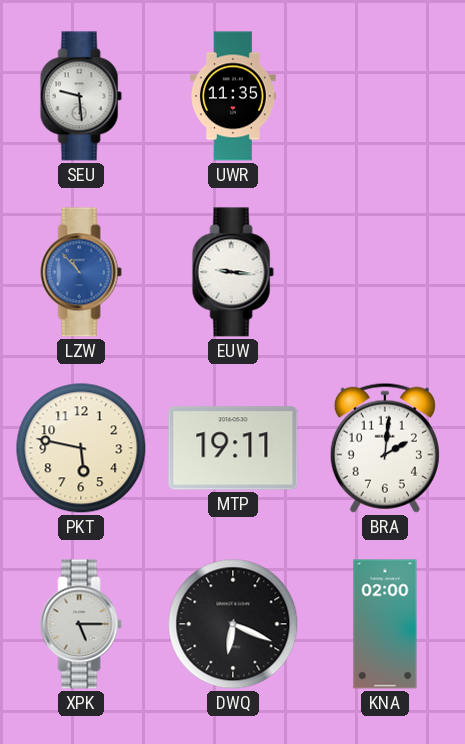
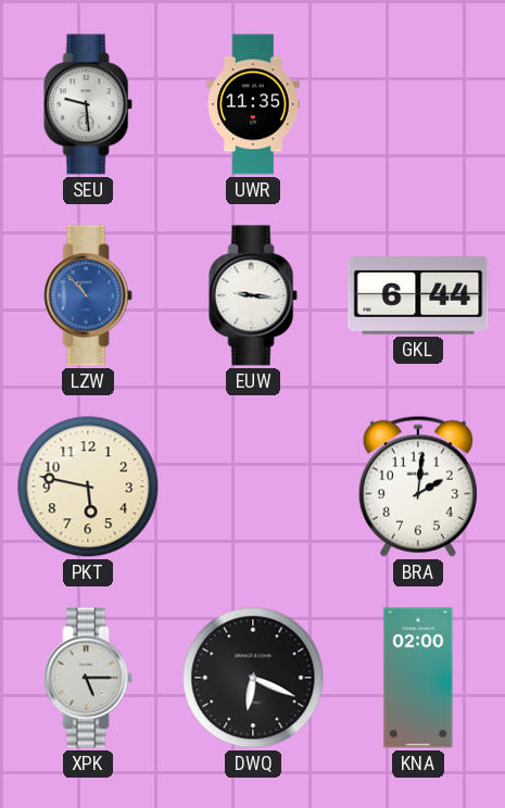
GKL: none -> 6:44 (418, 296)
MTP: 19:11 -> none (233, 448)
